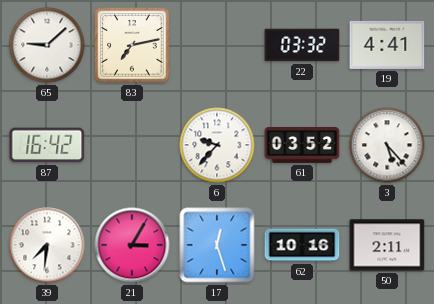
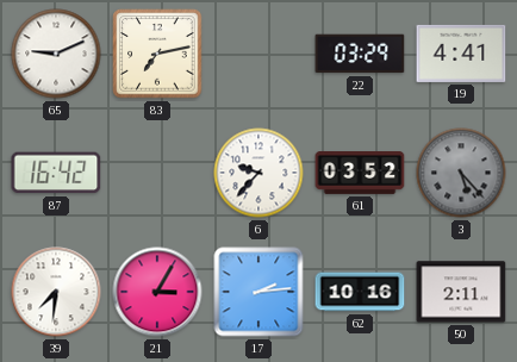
65: 9:08 -> 9:11 (56, 54)
22: 03:32 -> 03:29 (360, 54)
3 dial: white -> grey (461, 173)
17: 12:27 -> 2:14 (258, 292)
